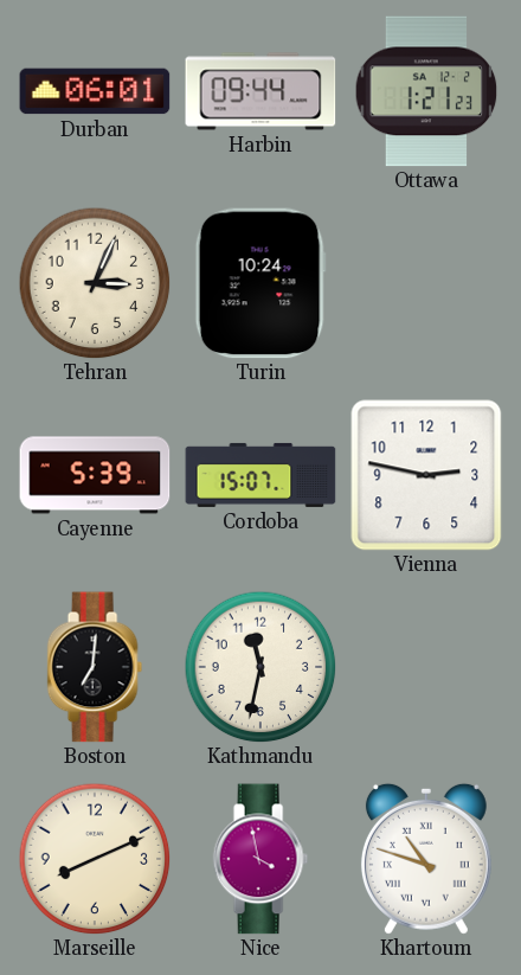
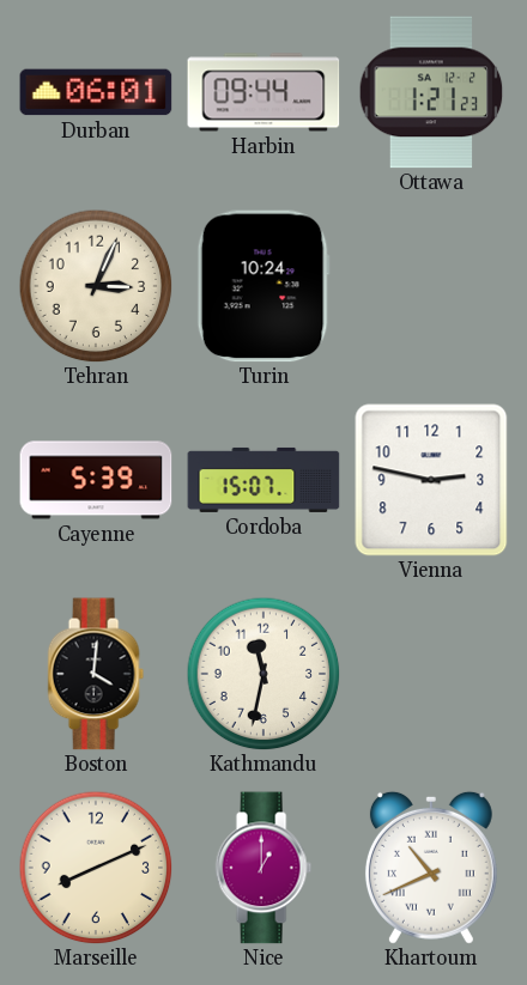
Boston: 7:01 -> 4:01 (96, 674)
Nice: 3:58 -> 1:00 (263, 868)
Khartoum: 10:48 -> 10:41 (431, 868)
